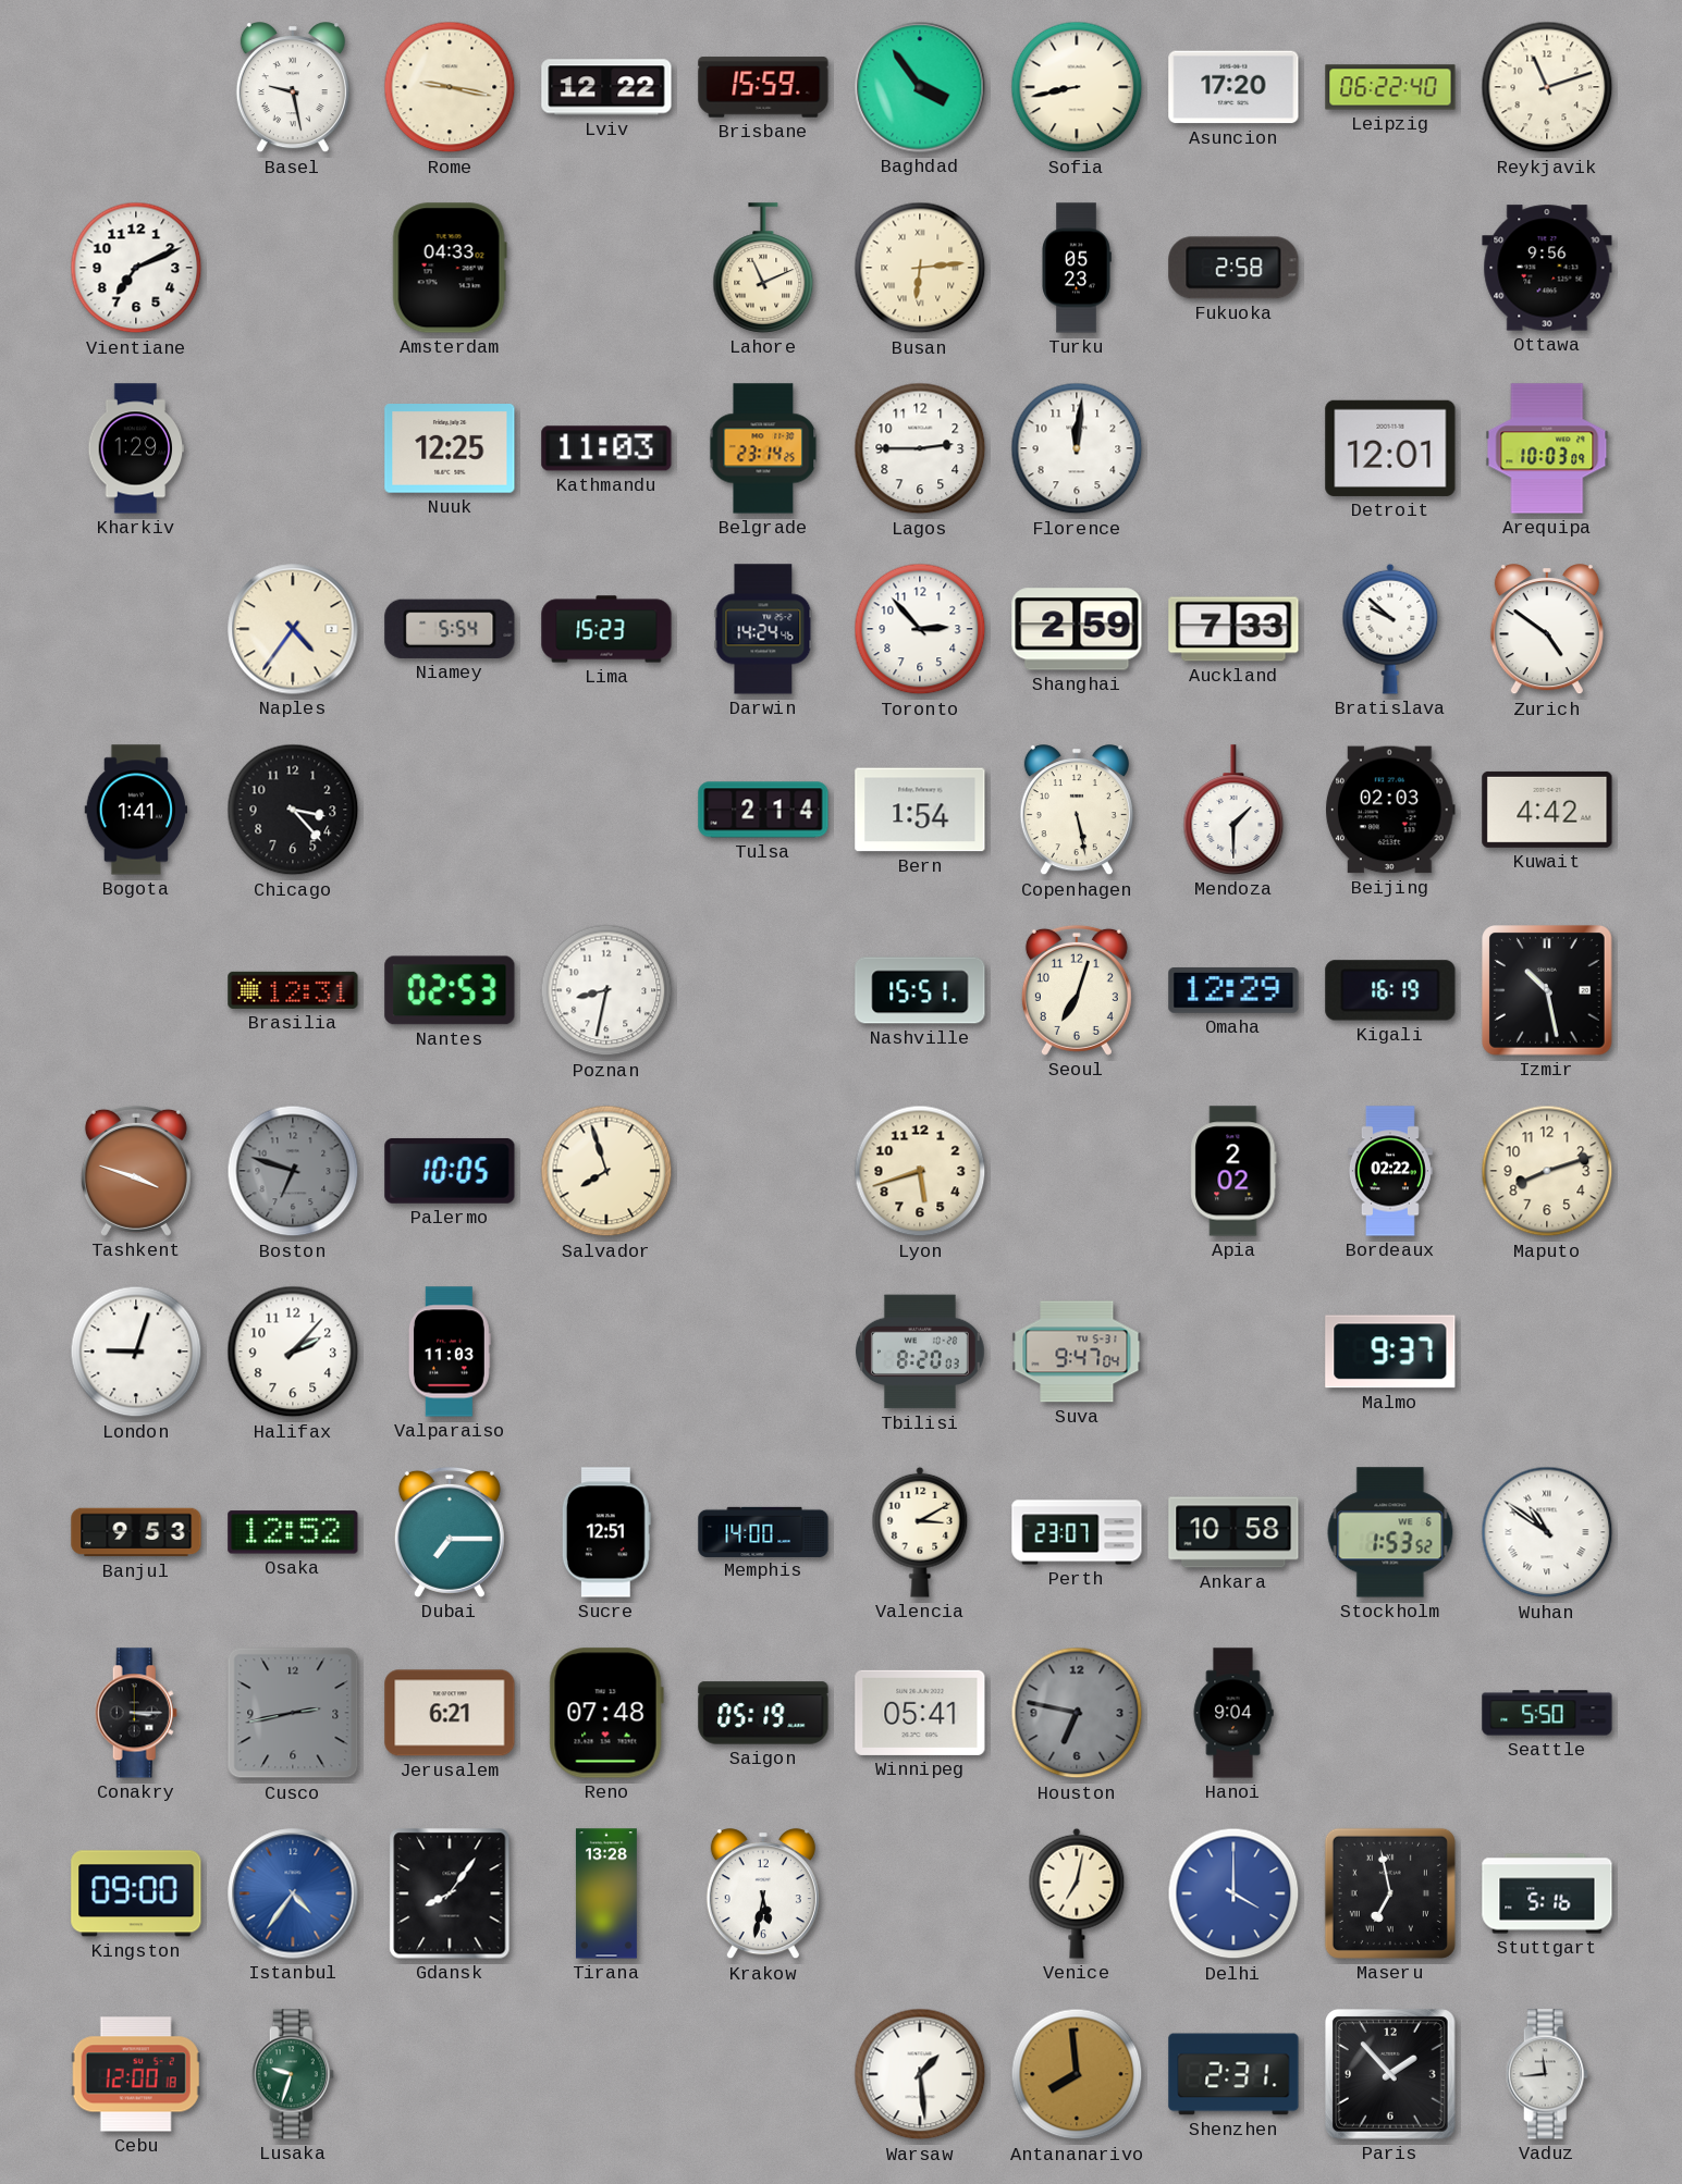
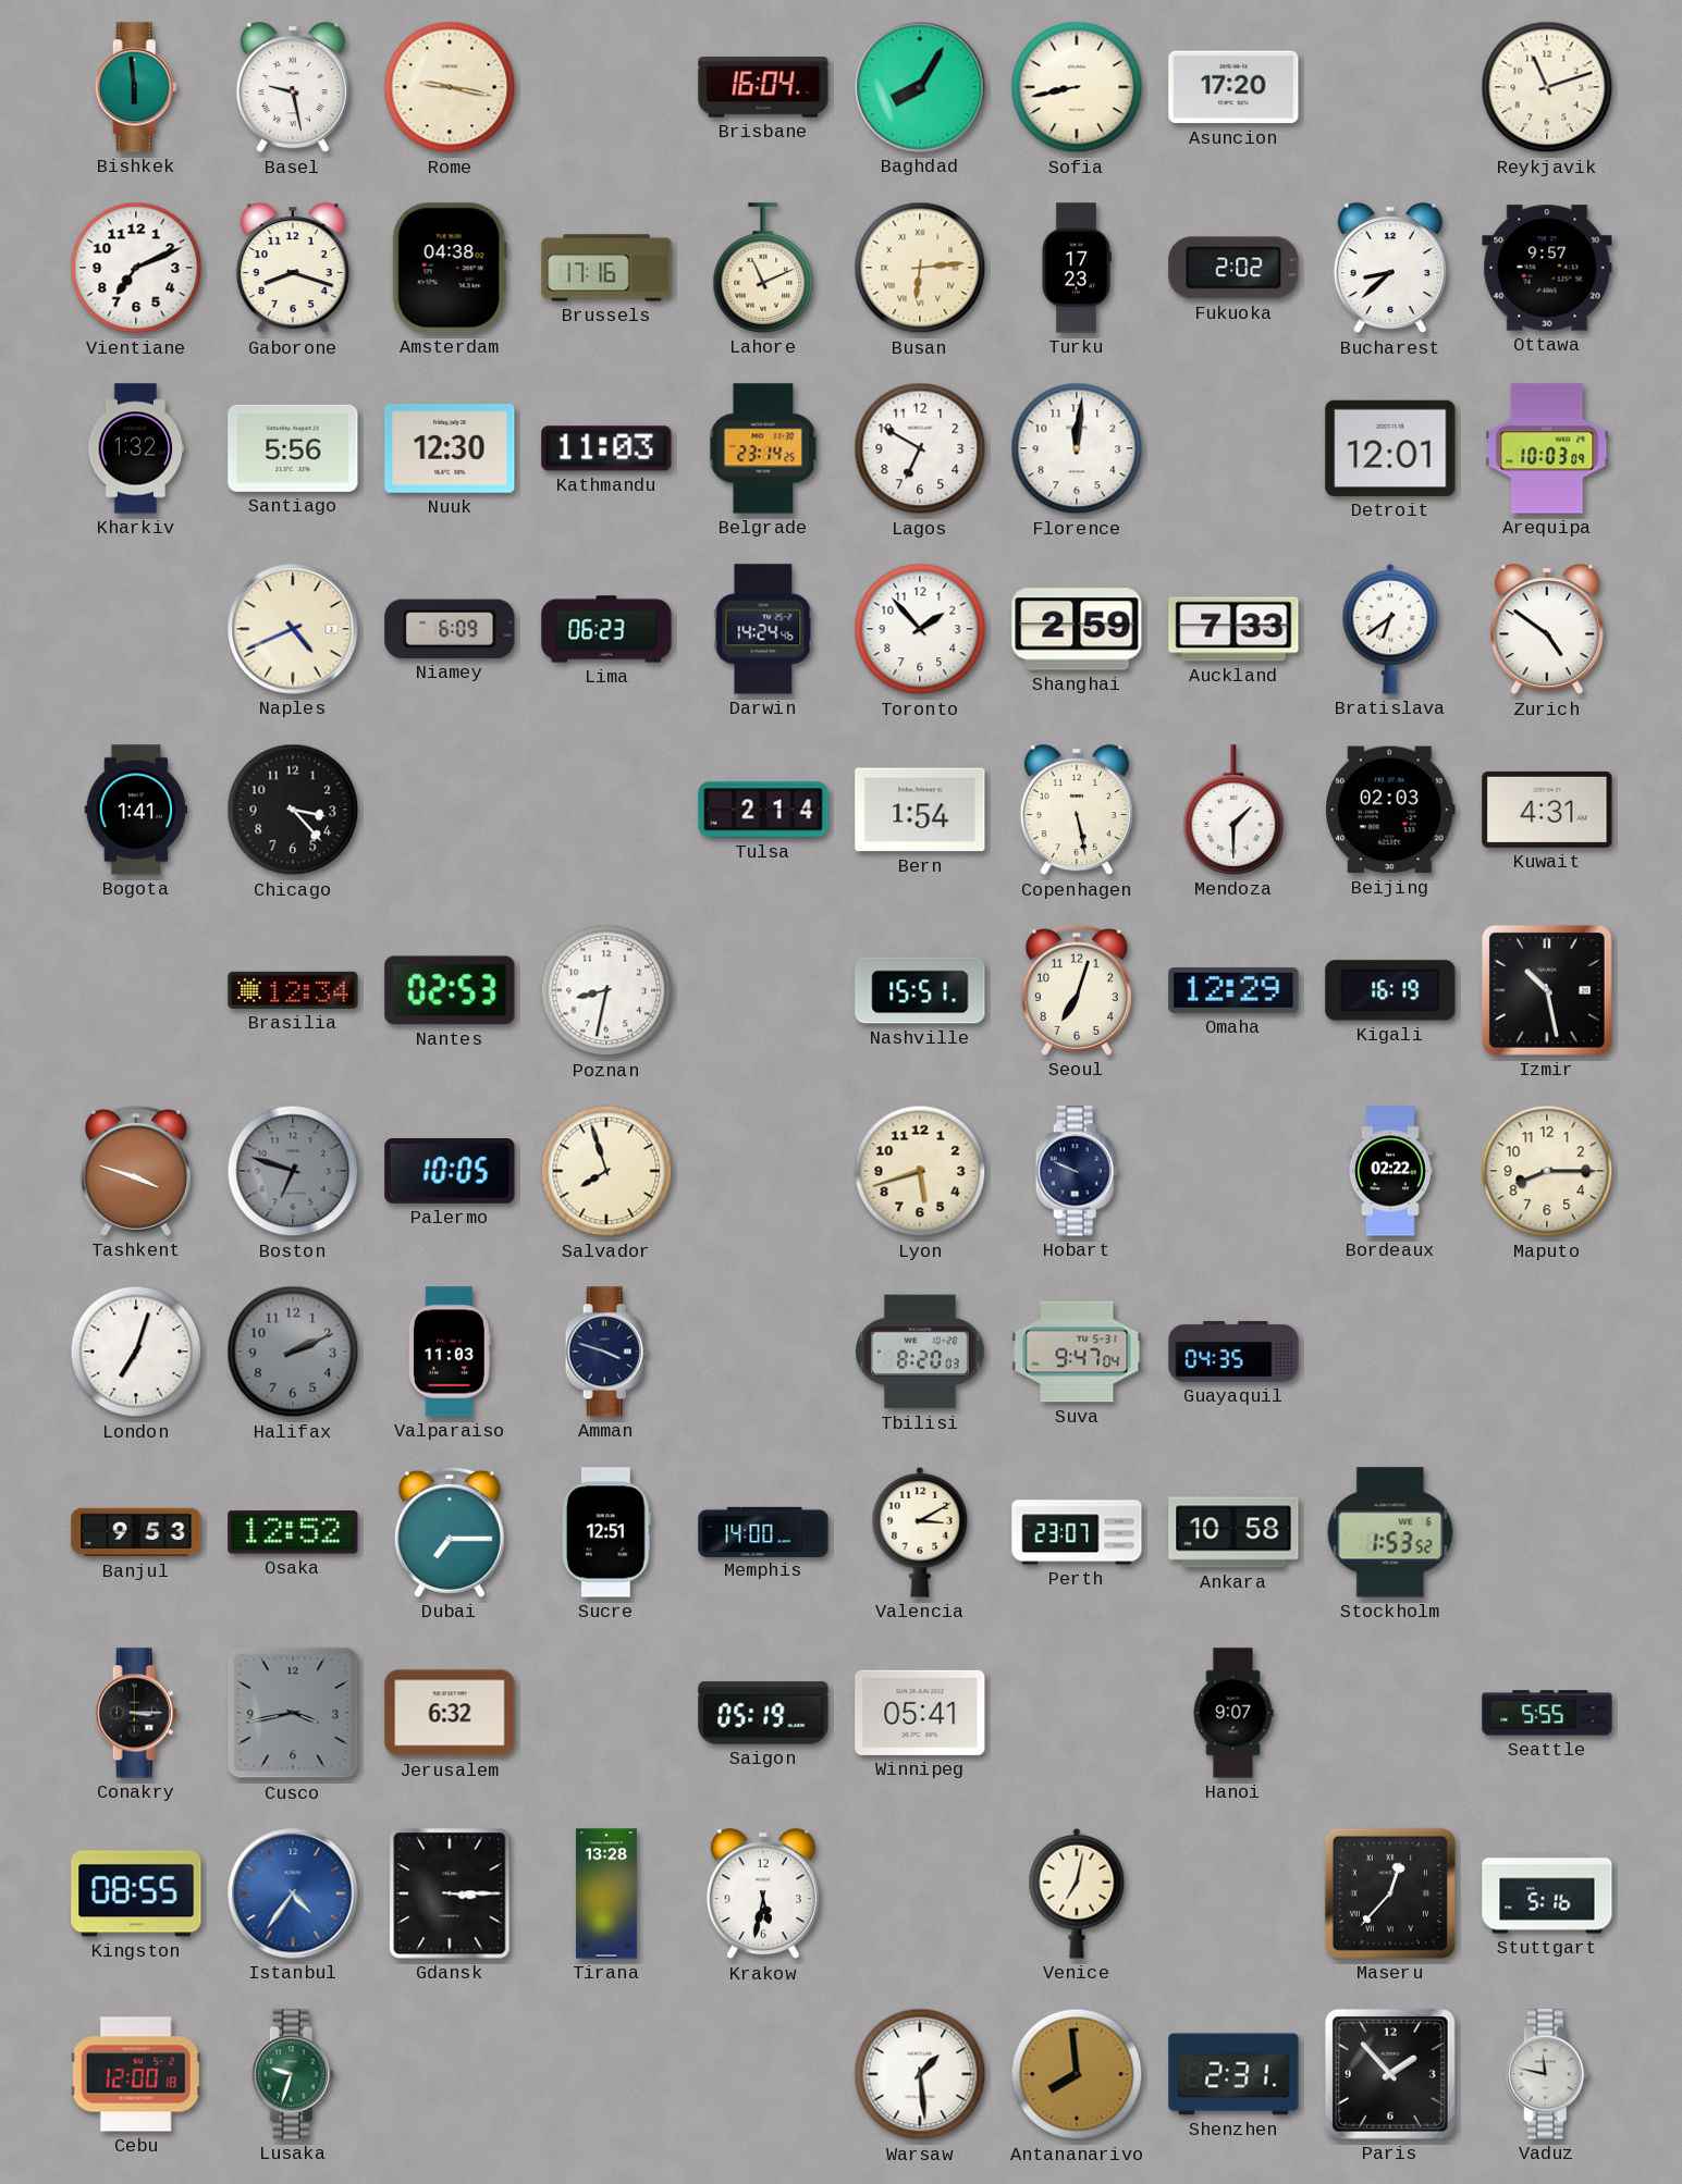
Bishkek: none -> 5:59 (136, 87)
Lviv: 12:22 -> none (606, 87)
Brisbane: 15:59 -> 16:04 (763, 87)
Baghdad: 3:54 -> 8:05 (920, 87)
Leipzig: 06:22 -> none (1390, 87)
Gaborone: none -> 8:18 (293, 269)
Amsterdam: 04:33 -> 04:38 (450, 268)
Brussels: none -> 17:16 (606, 268)
Turku: 05:23 -> 17:23 (1077, 268)
Fukuoka: 2:58 -> 2:02 (1233, 268)
Bucharest: none -> 8:38 (1390, 269)
Ottawa: 9:56 -> 9:57 (1547, 268)
Kharkiv: 1:29 -> 1:32 (136, 448)
Santiago: none -> 5:56 (293, 448)
Nuuk: 12:25 -> 12:30 (450, 449)
Lagos: 2:45 -> 6:50 (920, 448)
Naples: 4:36 -> 4:41 (293, 629)
Niamey: 5:54 -> 6:09 (450, 629)
Lima: 15:23 -> 06:23 (606, 629)
Toronto: 2:53 -> 1:53 (920, 629)
Bratislava: 9:52 -> 6:39 (1390, 629)
Kuwait: 4:42 -> 4:31 (1547, 810)
Brasilia: 12:31 -> 12:34 (293, 990)
Hobart: none -> 9:49 (1077, 1171)
Apia: 2:02 -> none (1233, 1171)
Maputo: 8:12 -> 8:15 (1547, 1171)
London: 9:03 -> 7:03 (136, 1352)
Halifax: 2:07 -> 2:11 (293, 1352)
Halifax dial: white -> grey (293, 1352)
Amman: none -> 3:48 (606, 1352)
Guayaquil: none -> 04:35 (1233, 1352)
Malmo: 9:37 -> none (1390, 1352)
Wuhan: 10:51 -> none (1547, 1532)
Cusco: 2:43 -> 3:43 (293, 1713)
Jerusalem: 6:21 -> 6:32 (450, 1713)
Reno: 07:48 -> none (606, 1713)
Houston: 6:47 -> none (1077, 1713)
Hanoi: 9:04 -> 9:07 (1233, 1713)
Seattle: 5:50 -> 5:55 (1547, 1713)
Kingston: 09:00 -> 08:55 (136, 1893)
Gdansk: 8:06 -> 3:15 (450, 1893)
Delhi: 4:00 -> none (1233, 1893)
Maseru: 6:58 -> 12:37 (1390, 1893)
Vaduz: 11:44 -> 11:47 (1547, 2074)
